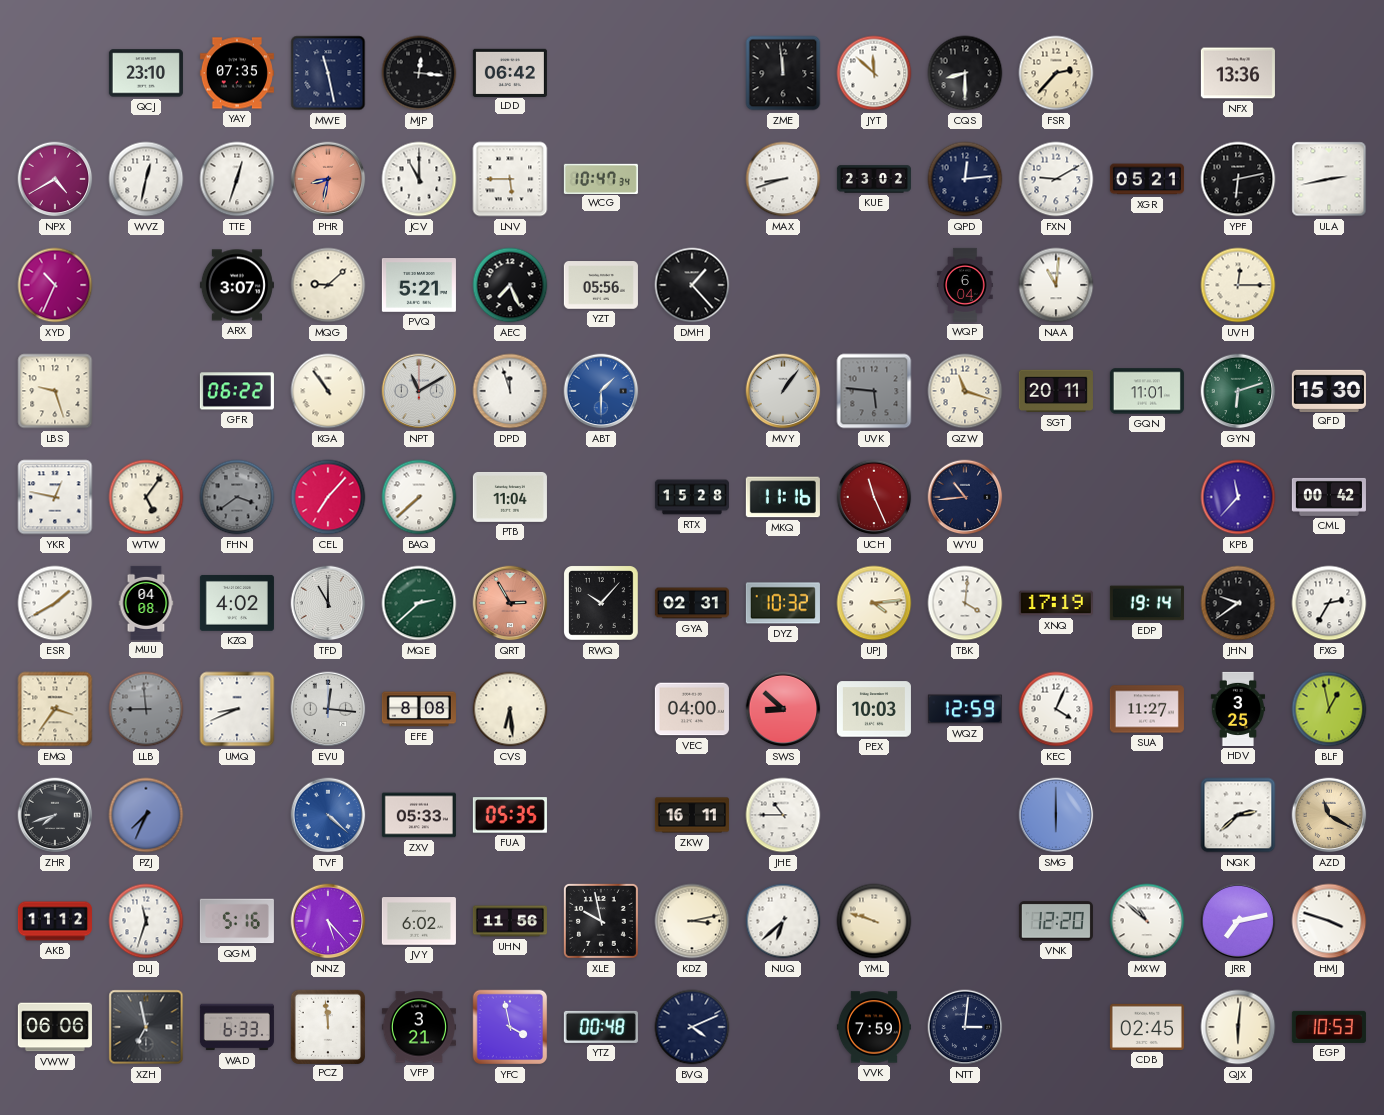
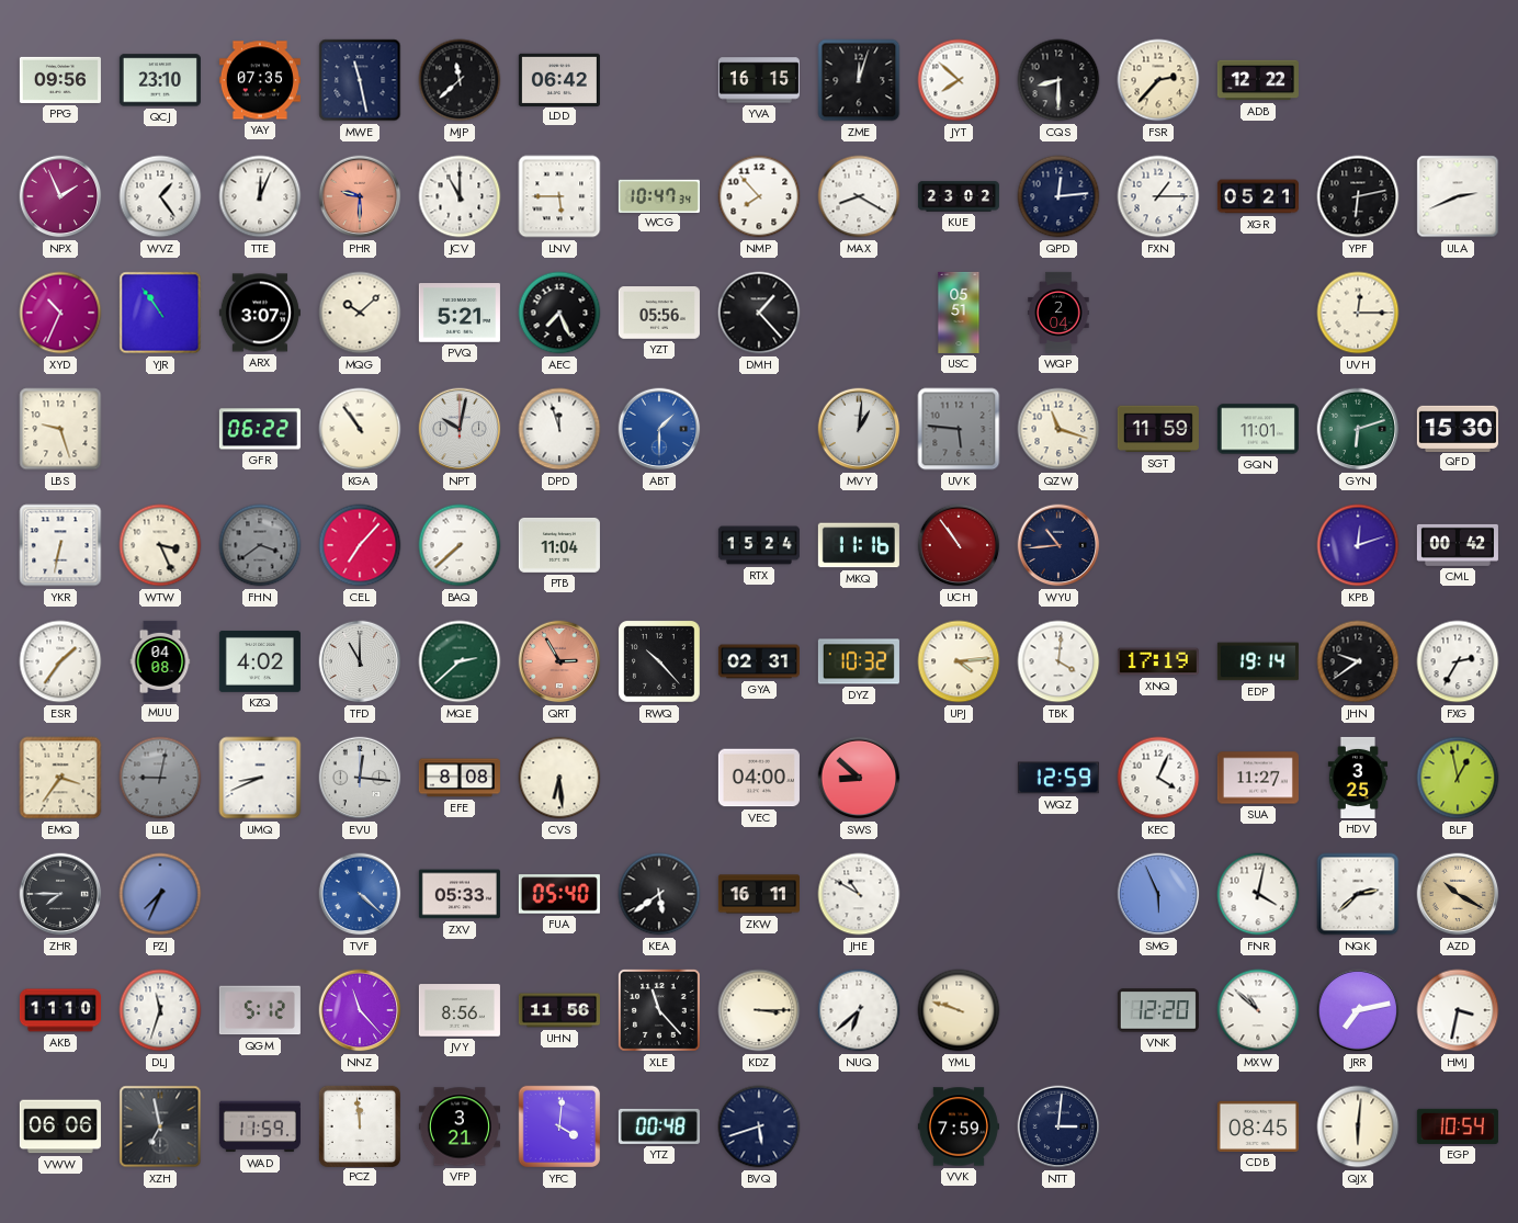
PPG: none -> 09:56 (60, 80)
MJP: 12:16 -> 11:38 (460, 80)
YVA: none -> 16:15 (759, 80)
ZME: 11:59 -> 12:03 (859, 80)
JYT: 11:52 -> 7:52 (959, 80)
ADB: none -> 12:22 (1258, 80)
NFX: 13:36 -> none (1238, 73)
NPX: 4:40 -> 1:56 (60, 196)
WVZ: 12:32 -> 1:24 (160, 196)
TTE: 12:33 -> 12:04 (260, 196)
PHR: 8:32 -> 9:30 (360, 196)
NMP: none -> 7:53 (759, 196)
MAX: 8:42 -> 8:20 (859, 196)
FXN: 9:10 -> 1:15 (1158, 196)
ULA: 2:43 -> 2:41 (1458, 196)
YJR: none -> 10:54 (160, 313)
MQG: 9:08 -> 10:08 (360, 313)
USC: none -> 05:51 (959, 313)
WQP: 6:04 -> 2:04 (1058, 313)
NAA: 11:01 -> none (1056, 285)
NPT: 11:10 -> 10:02 (460, 429)
MVY: 1:06 -> 1:01 (859, 429)
SGT: 20:11 -> 11:59 (1158, 429)
YKR: 12:47 -> 6:32 (60, 545)
WTW: 5:06 -> 3:26 (160, 545)
RTX: 15:28 -> 15:24 (759, 545)
UCH: 11:26 -> 10:54 (959, 545)
KPB: 11:37 -> 12:12 (1358, 545)
ESR: 1:40 -> 1:36 (60, 661)
RWQ: 10:07 -> 10:23 (660, 663)
LLB: 8:59 -> 9:02 (160, 778)
PEX: 10:03 -> none (874, 709)
ZHR: 7:42 -> 7:45 (60, 894)
FUA: 05:35 -> 05:40 (559, 894)
KEA: none -> 5:39 (659, 894)
JHE: 10:45 -> 10:50 (859, 894)
SMG: 6:00 -> 5:56 (1158, 894)
FNR: none -> 4:02 (1258, 894)
AZD: 11:20 -> 10:20 (1458, 894)
AKB: 11:12 -> 11:10 (60, 1010)
QGM: 5:16 -> 5:12 (260, 1010)
NNZ: 5:23 -> 11:23 (360, 1010)
JVY: 6:02 -> 8:56 (460, 1010)
XLE: 9:58 -> 11:23 (659, 1010)
KDZ: 3:13 -> 3:15 (759, 1010)
HMJ: 3:48 -> 3:32 (1458, 1010)
WAD: 6:33 -> 11:59 (260, 1126)
YFC: 3:58 -> 4:01 (559, 1126)
BVQ: 4:11 -> 5:42 (759, 1126)
CDB: 02:45 -> 08:45 (1258, 1126)
EGP: 10:53 -> 10:54 (1458, 1126)
